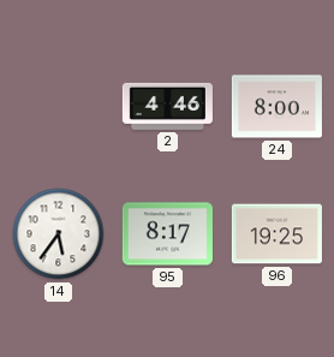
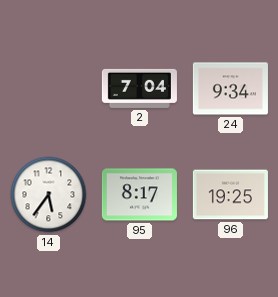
2: 4:46 -> 7:04 (139, 88)
24: 8:00 -> 9:34 (230, 89)
